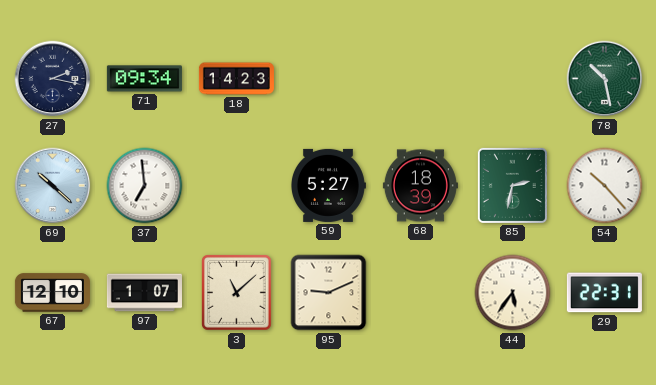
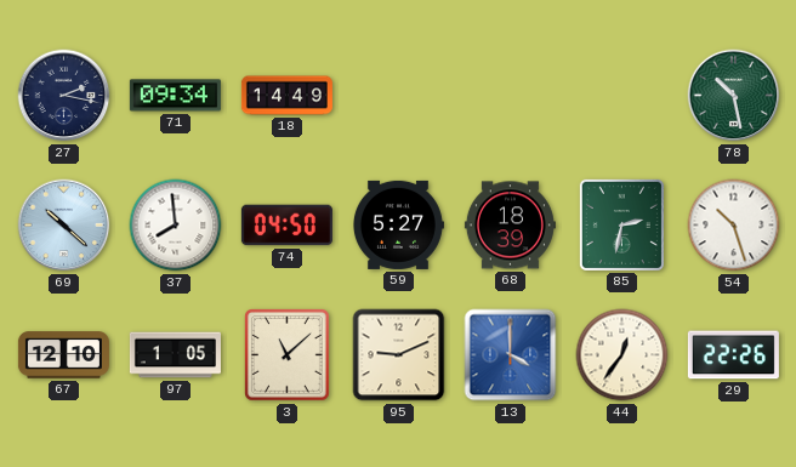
18: 14:23 -> 14:49 (286, 96)
37: 6:59 -> 7:59 (176, 226)
74: none -> 04:50 (286, 226)
54: 10:23 -> 10:27 (734, 226)
97: 1:07 -> 1:05 (175, 355)
13: none -> 4:00 (511, 355)
44: 5:36 -> 12:36 (622, 355)
29: 22:31 -> 22:26 (733, 355)
